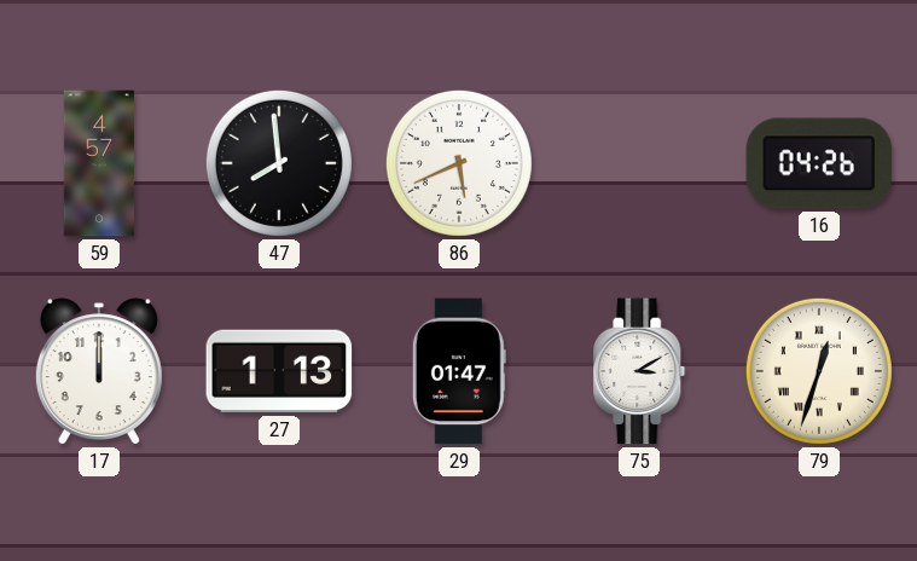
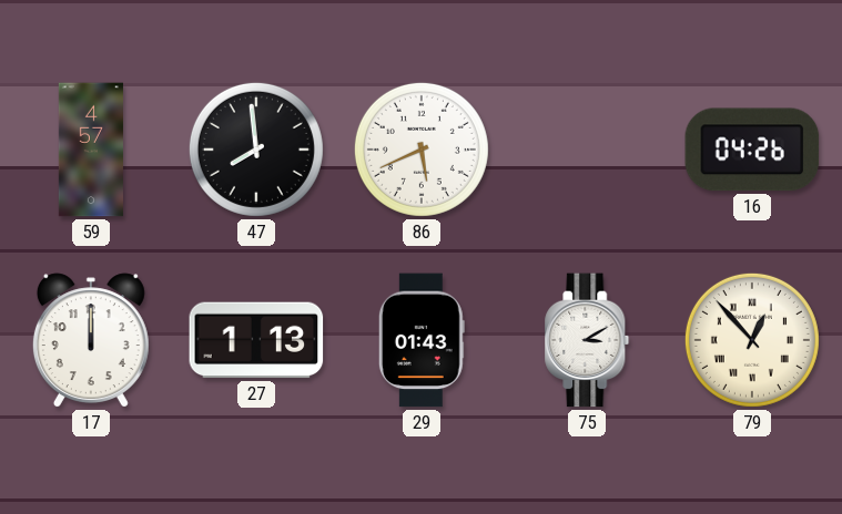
29: 01:47 -> 01:43 (422, 340)
79: 12:33 -> 12:53 (752, 340)
